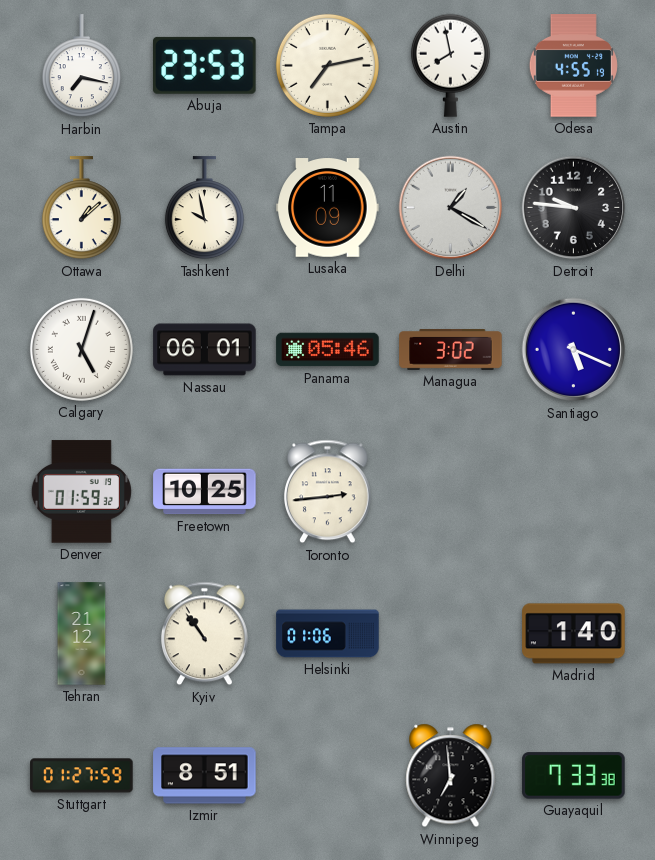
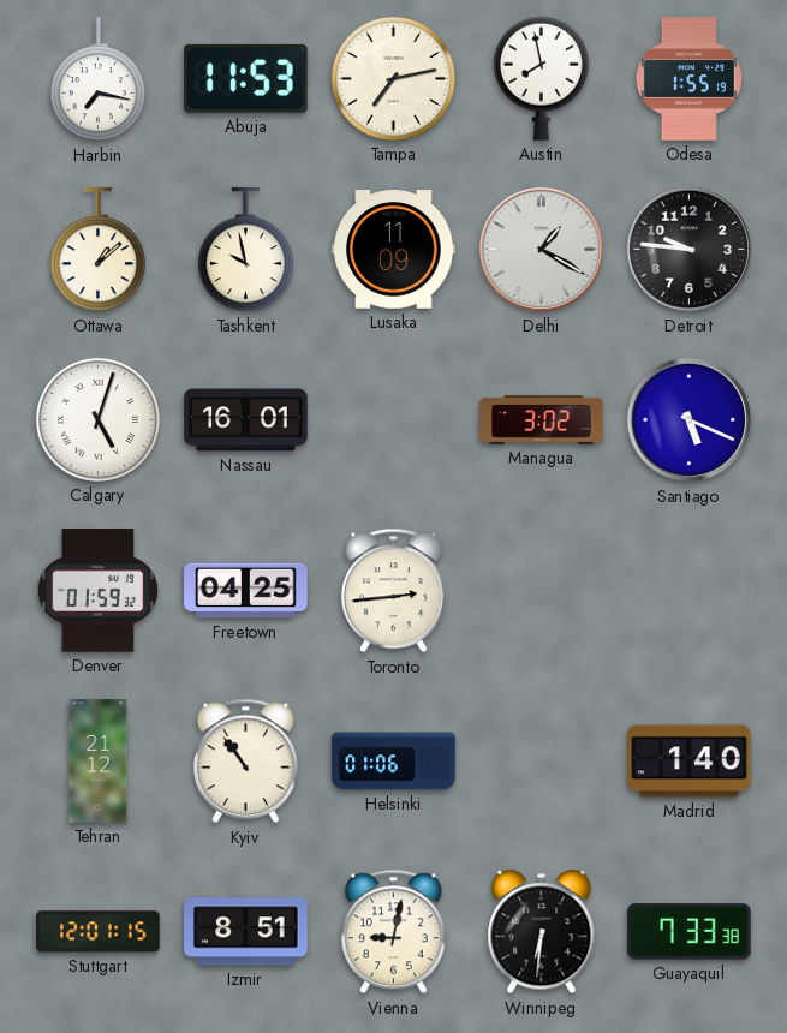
Abuja: 23:53 -> 11:53 (246, 78)
Odesa: 4:55 -> 1:55 (688, 79)
Nassau: 06:01 -> 16:01 (246, 420)
Panama: 05:46 -> none (328, 350)
Freetown: 10:25 -> 04:25 (246, 591)
Stuttgart: 01:27 -> 12:01 (99, 932)
Vienna: none -> 9:02 (393, 932)
Winnipeg: 6:59 -> 6:31 (542, 932)
